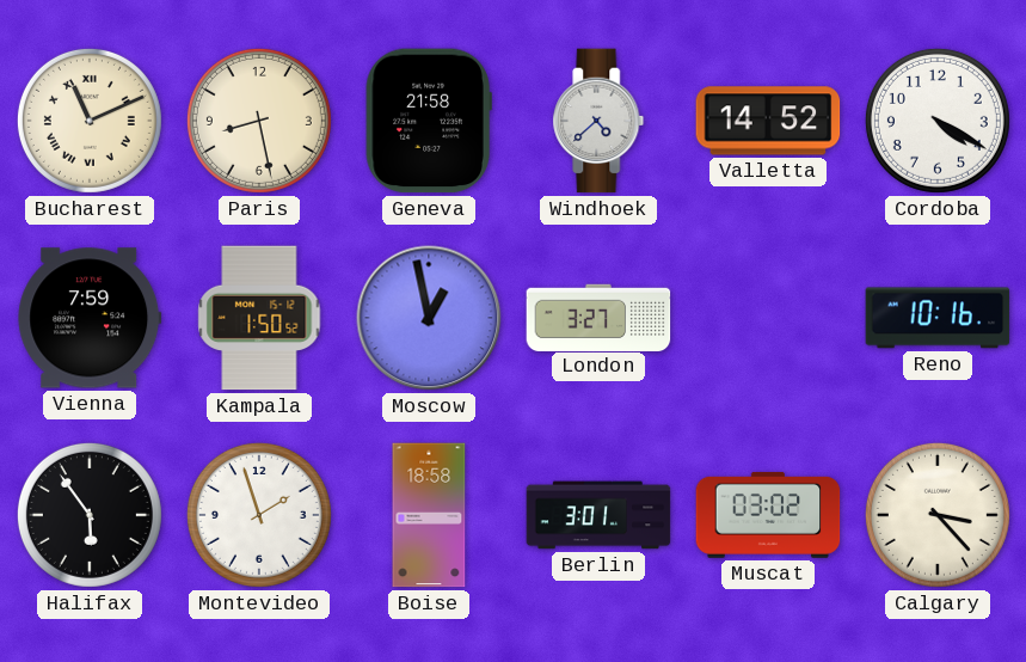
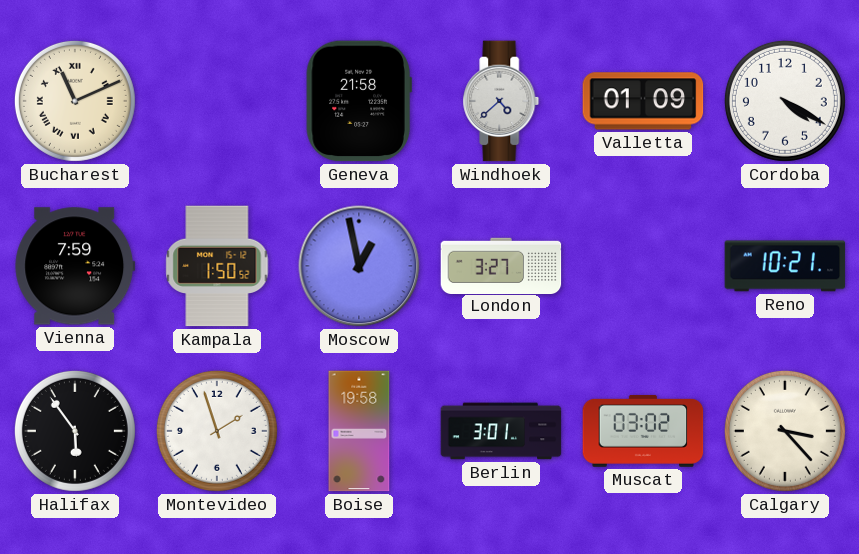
Paris: 8:28 -> none (259, 121)
Valletta: 14:52 -> 01:09 (643, 101)
Reno: 10:16 -> 10:21 (785, 266)
Boise: 18:58 -> 19:58 (359, 431)
